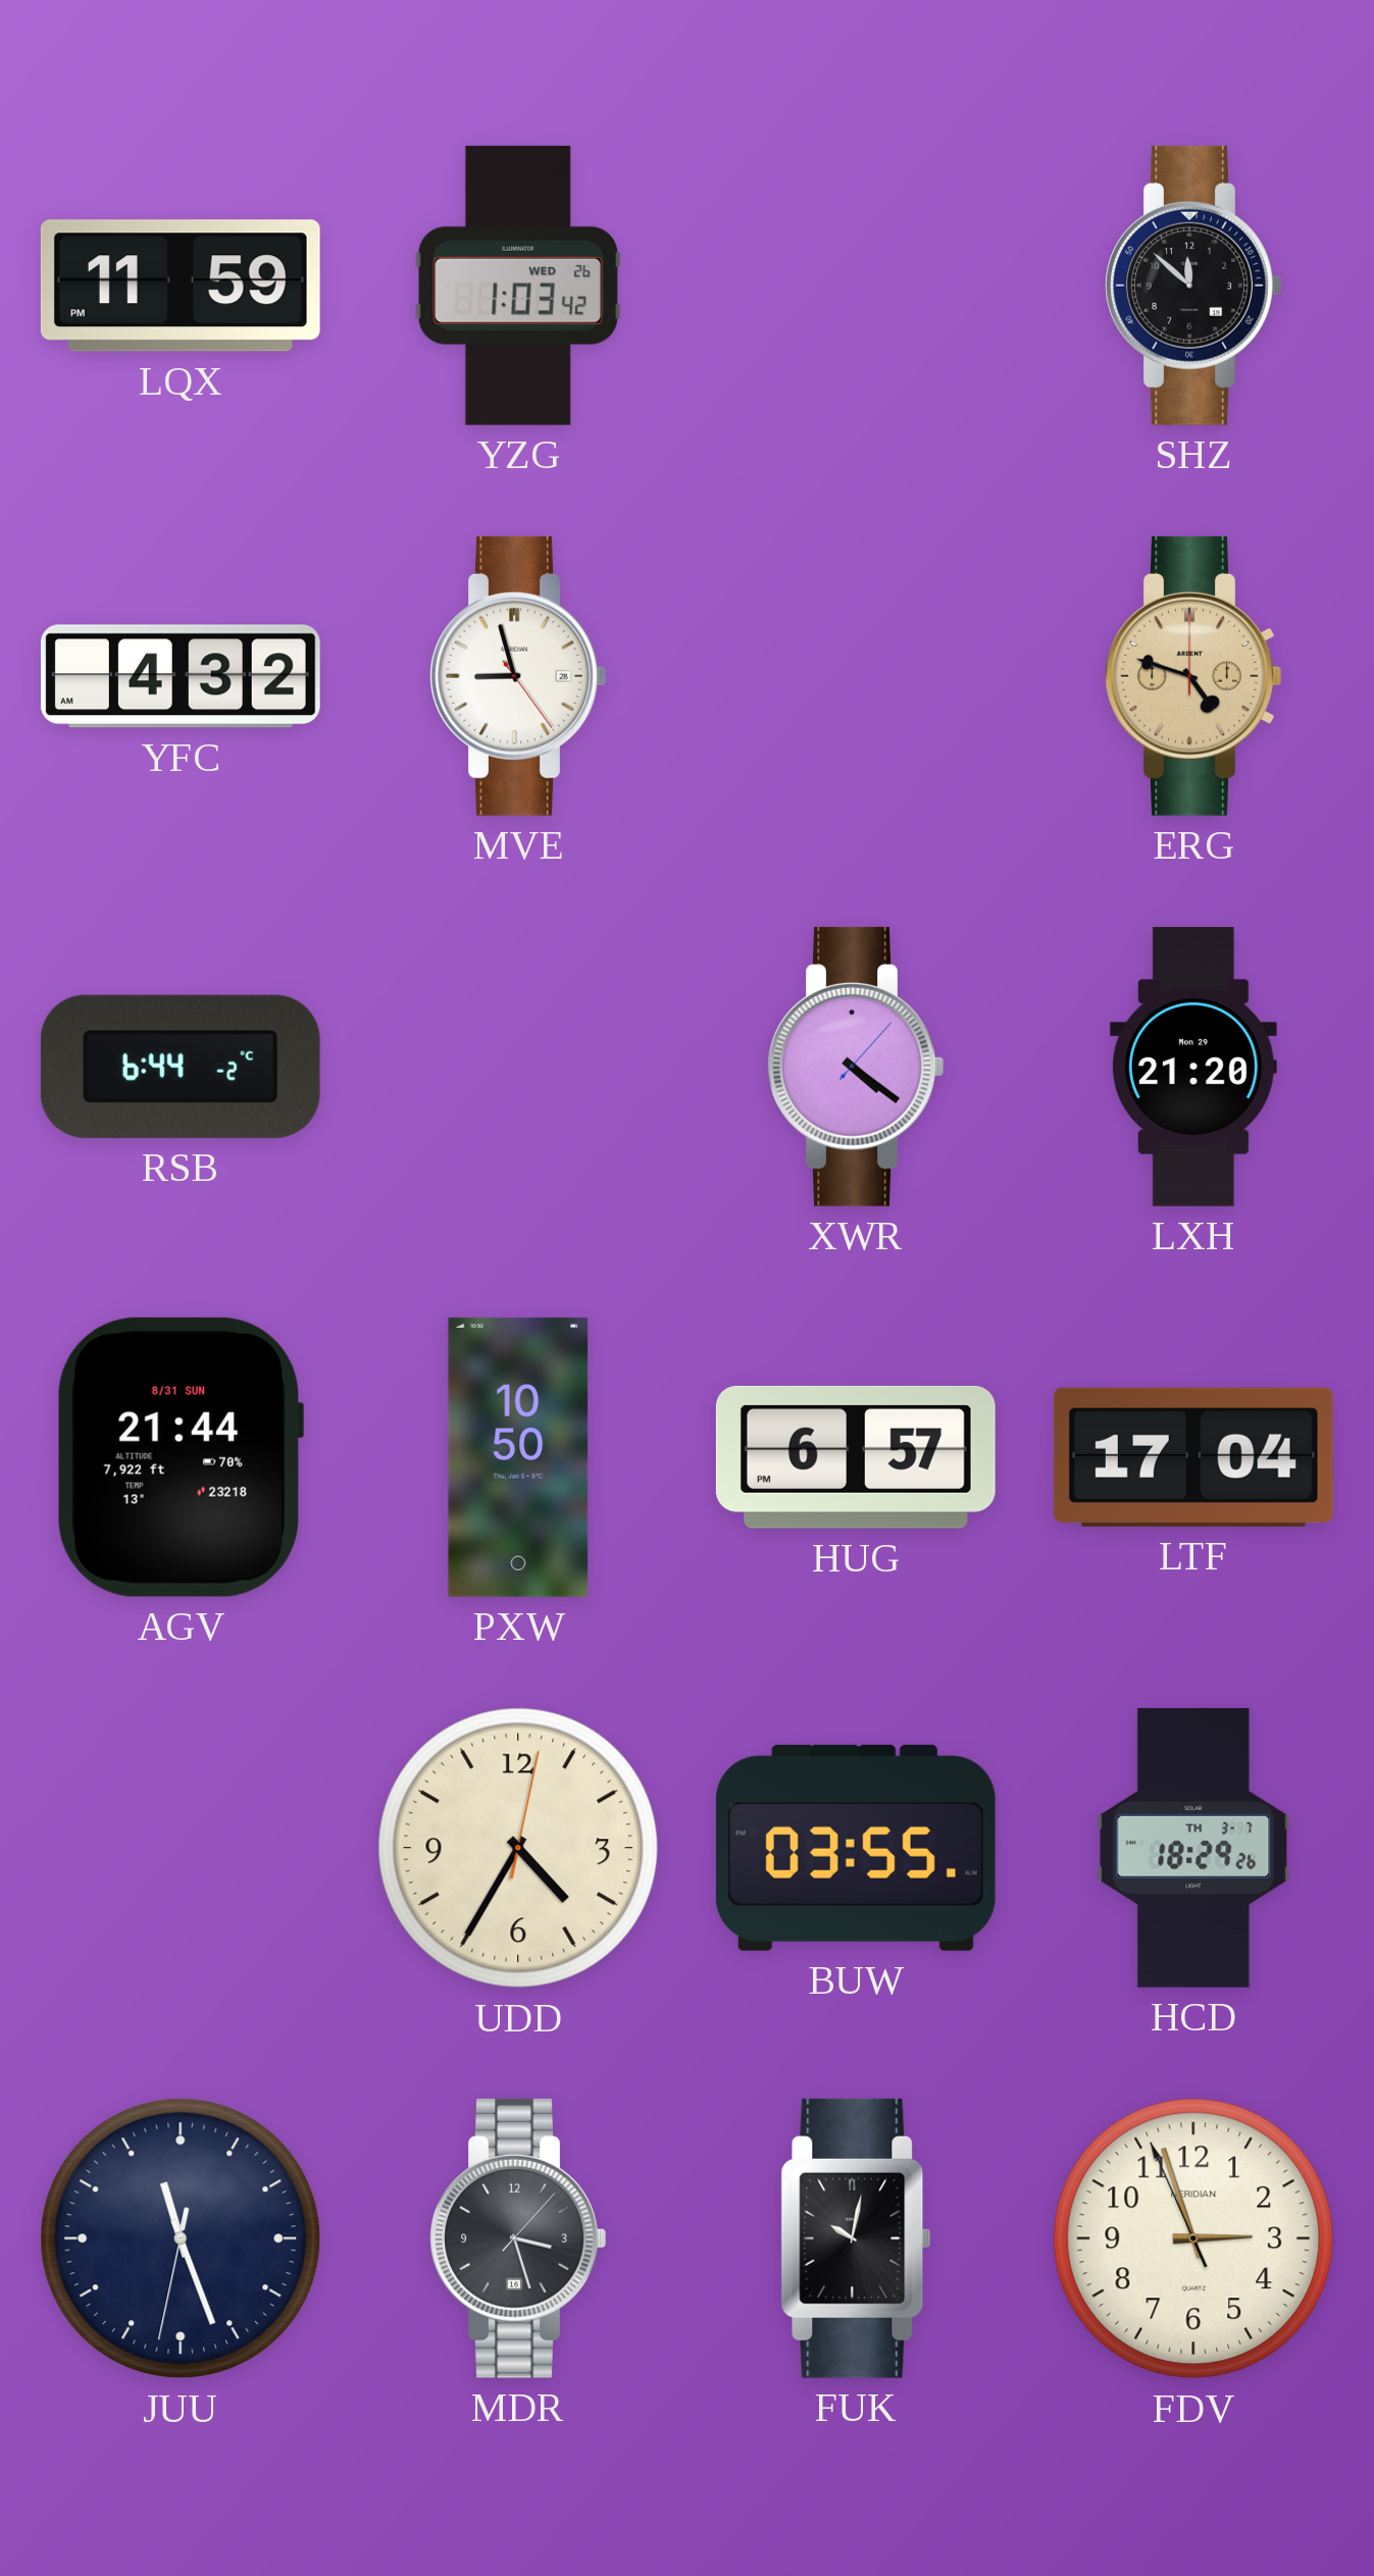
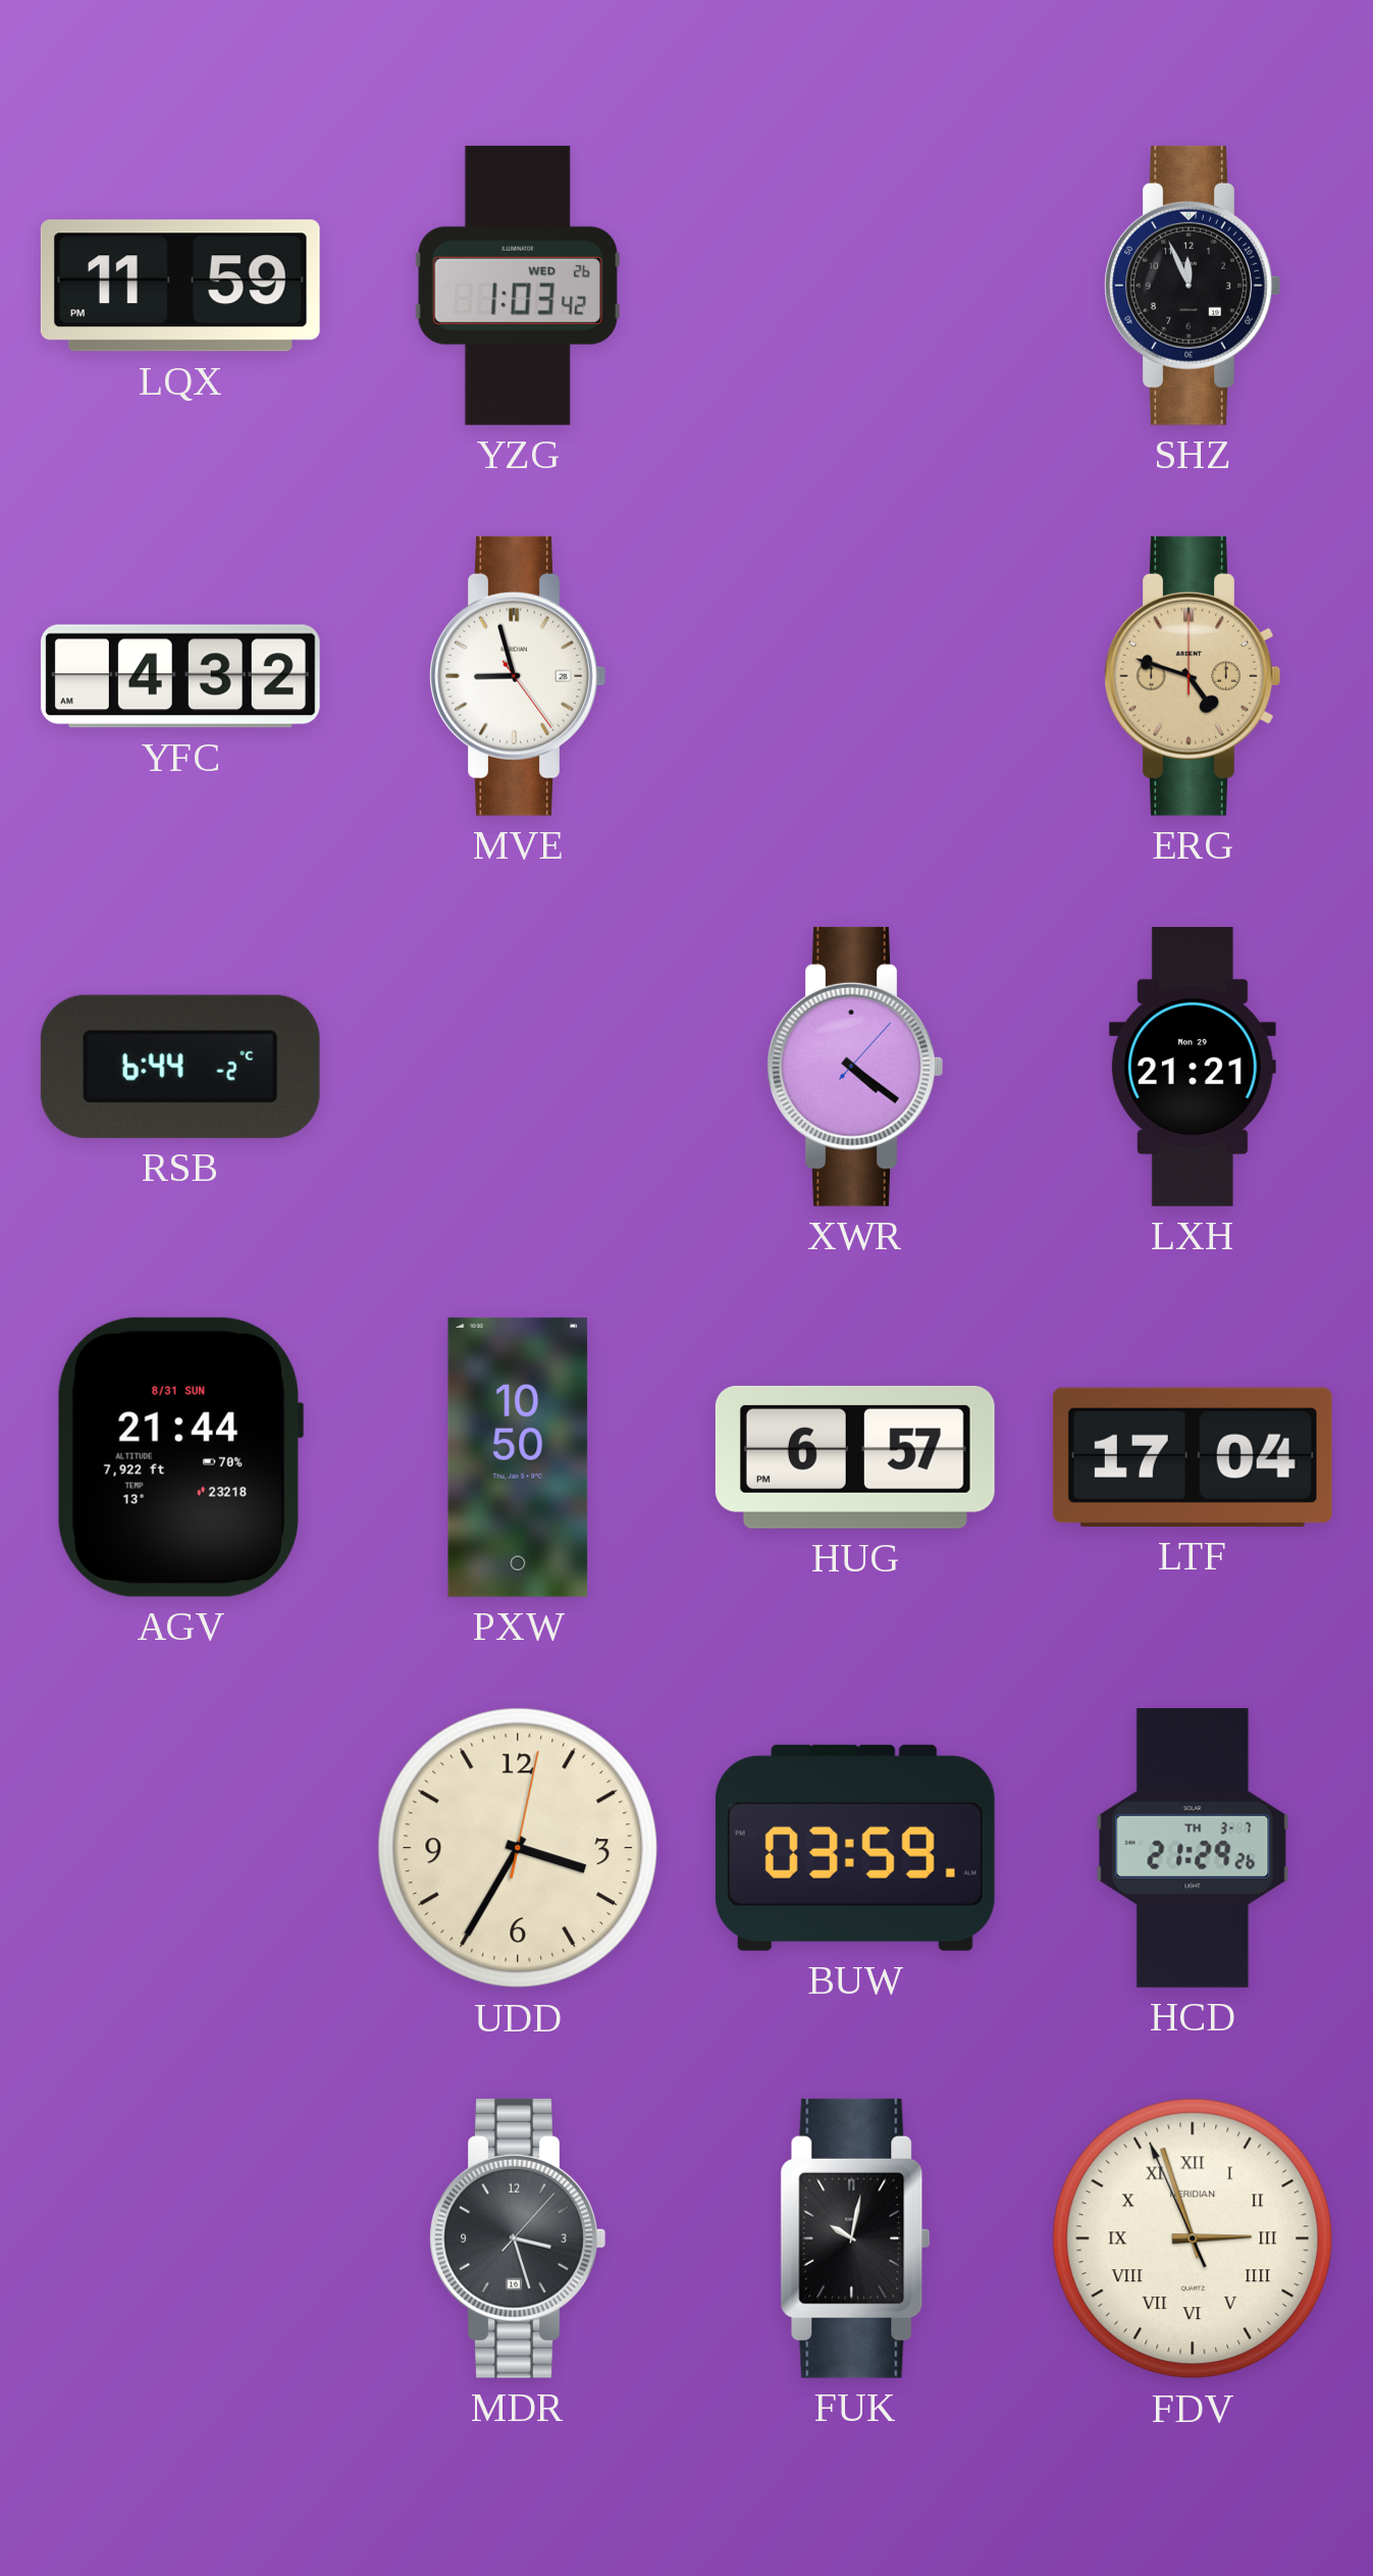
SHZ: 11:52 -> 11:56 (1193, 286)
LXH: 21:20 -> 21:21 (1193, 1067)
UDD: 4:35 -> 3:35 (518, 1848)
BUW: 03:55 -> 03:59 (855, 1848)
HCD: 18:29 -> 21:29 (1193, 1848)
JUU: 11:26 -> none (181, 2238)
FDV numerals: Arabic -> Roman (1193, 2238)
